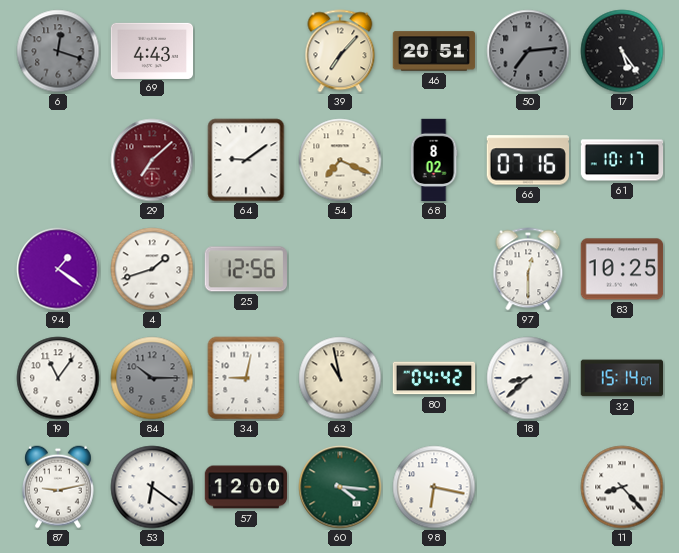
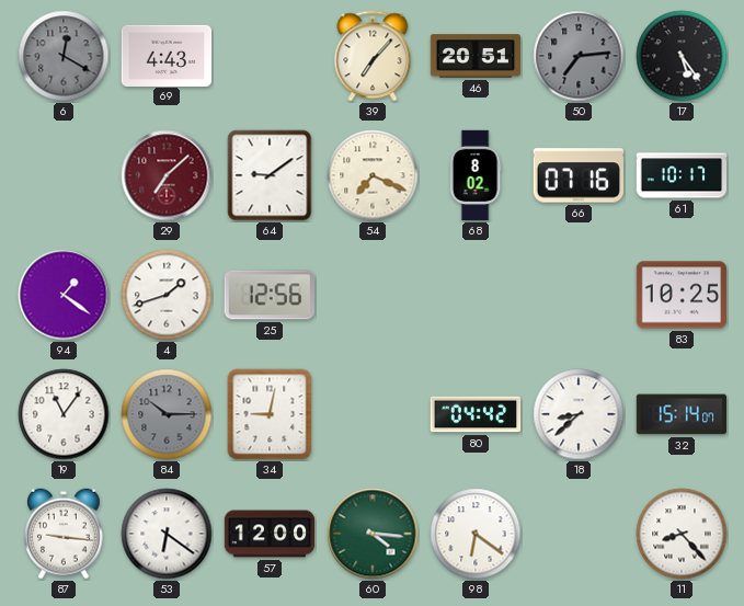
6: 12:18 -> 12:20 (64, 56)
97: 12:30 -> none (528, 269)
63: 10:58 -> none (340, 378)
87: 9:13 -> 9:16 (65, 534)
98: 6:17 -> 6:21 (476, 534)
